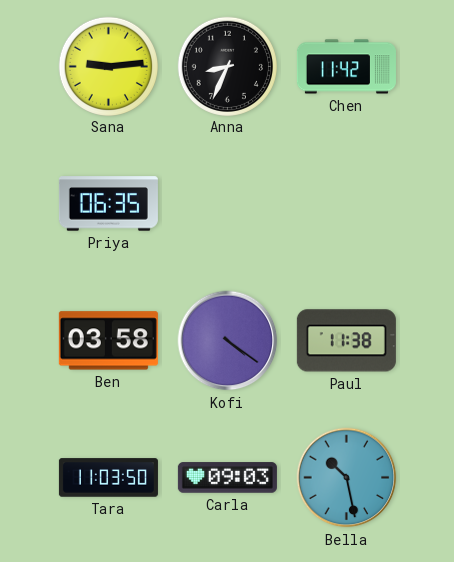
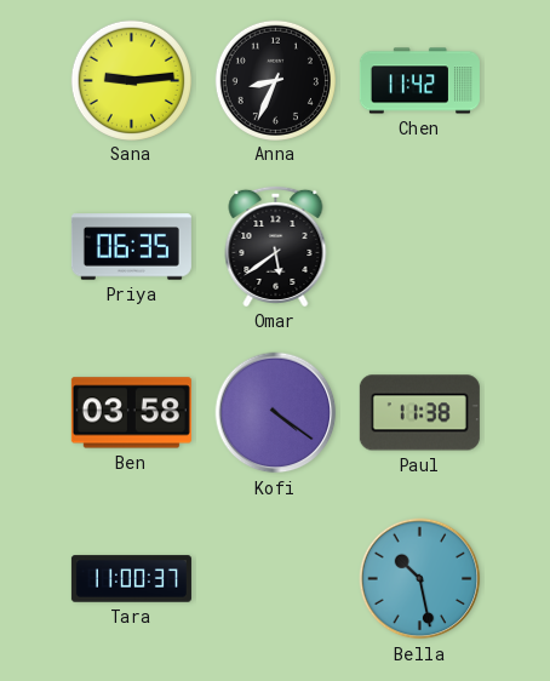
Omar: none -> 5:39 (276, 246)
Tara: 11:03 -> 11:00 (131, 579)
Carla: 09:03 -> none (227, 478)
